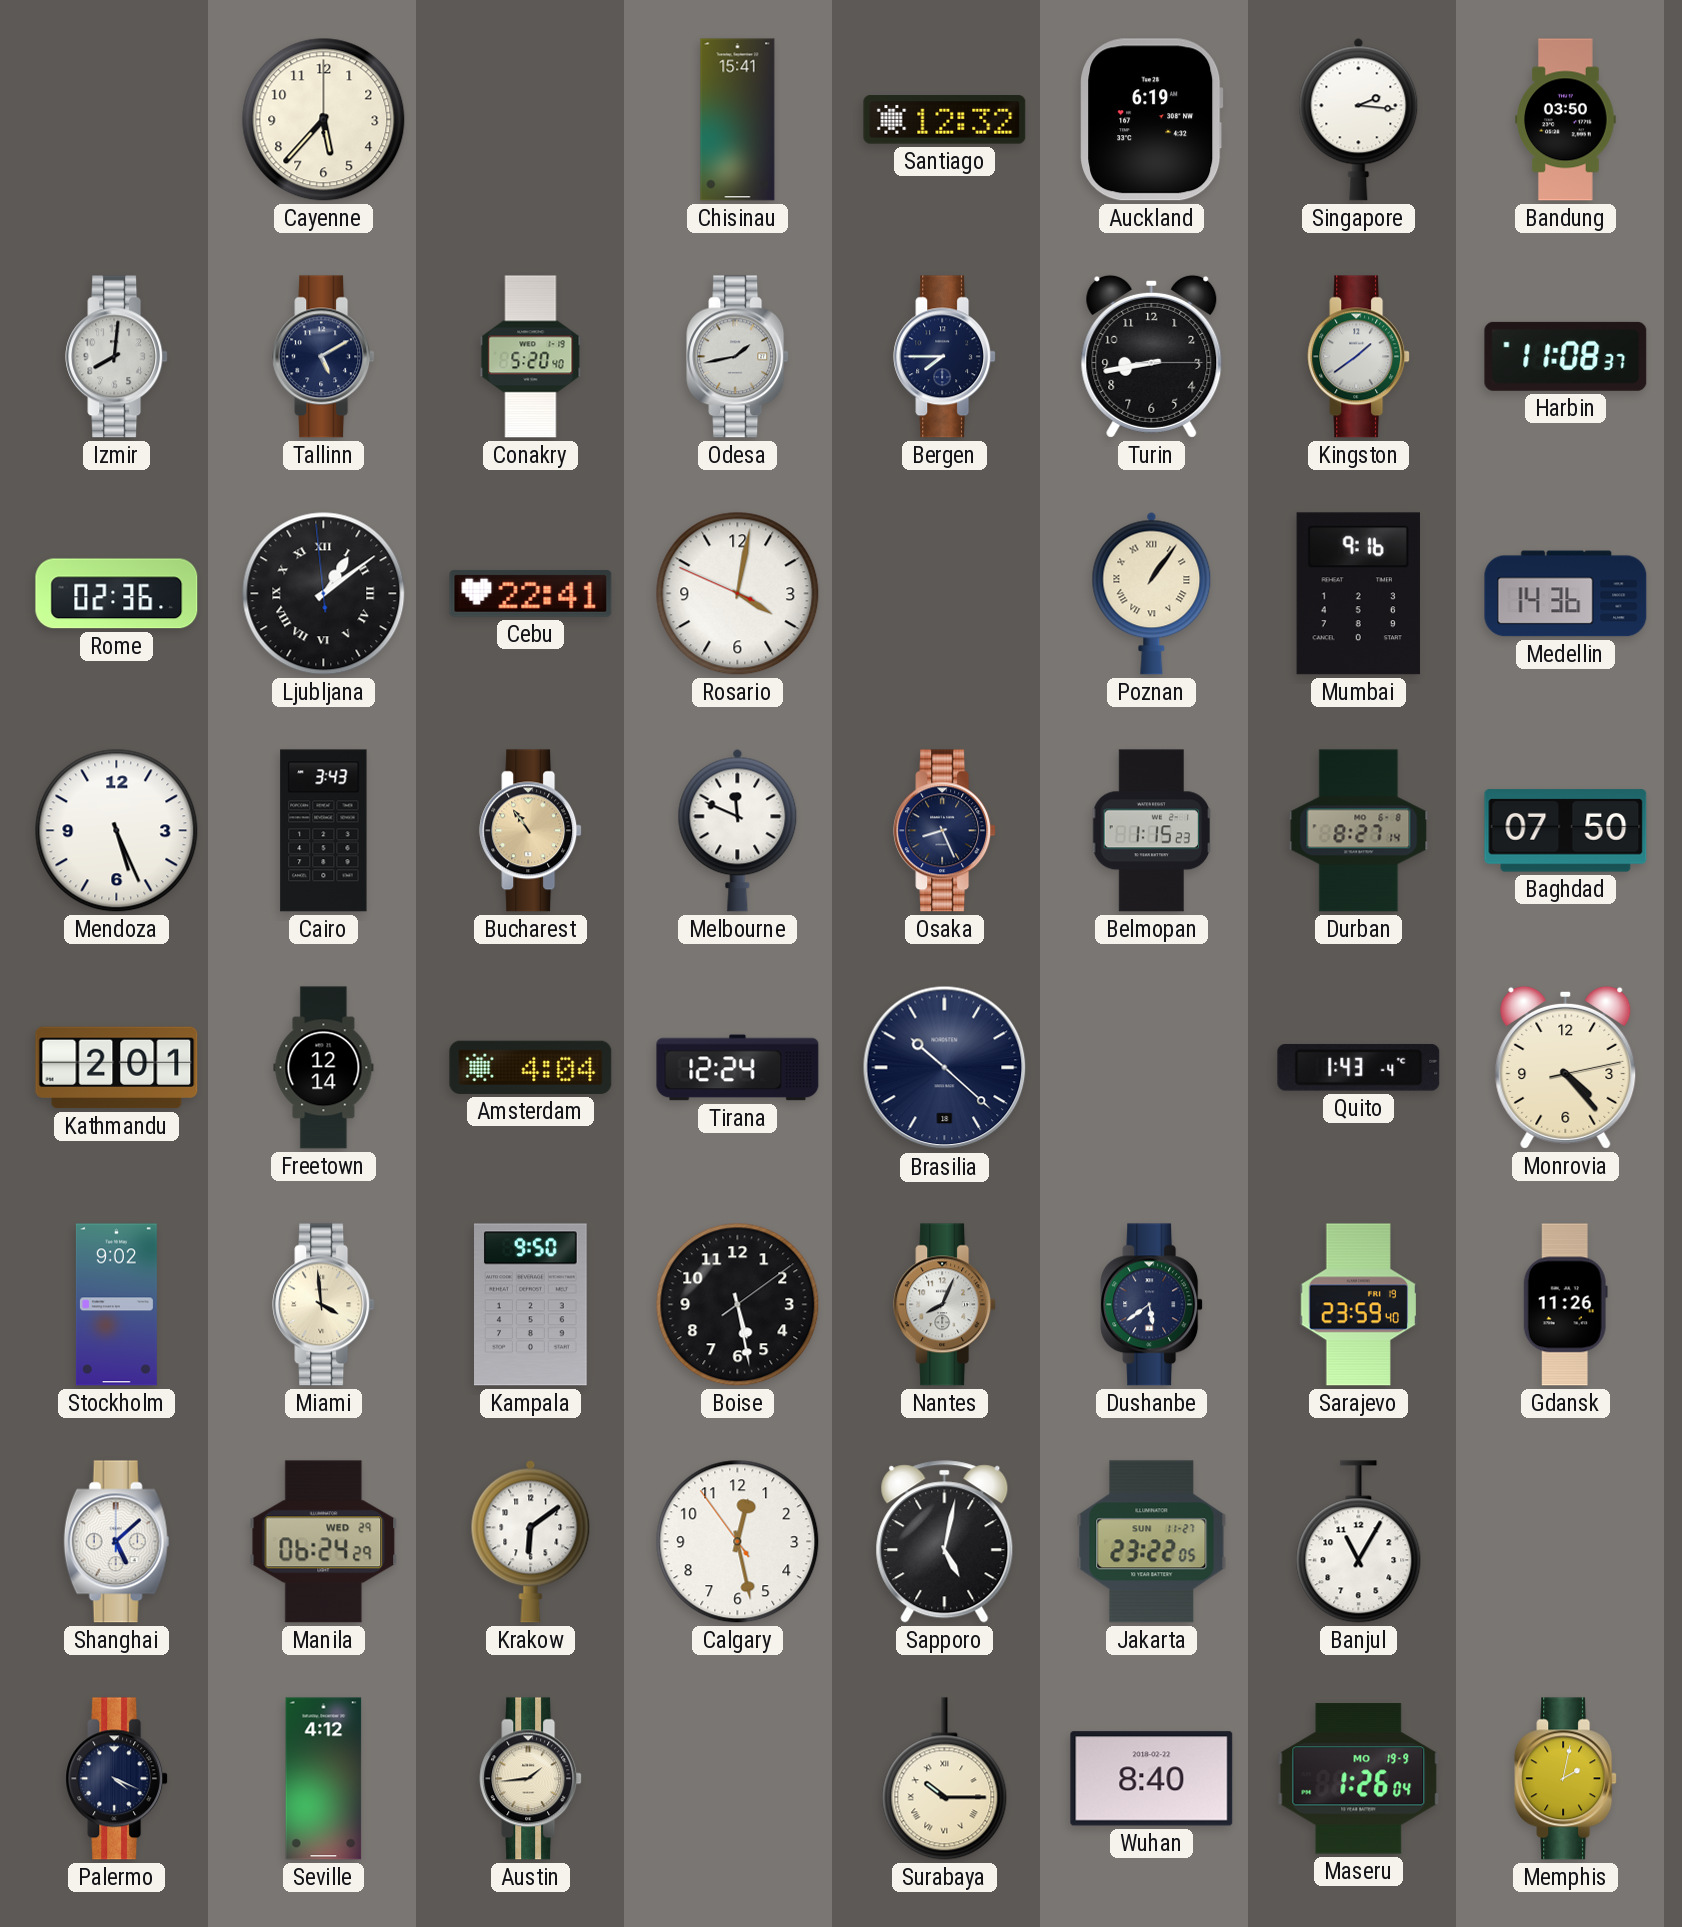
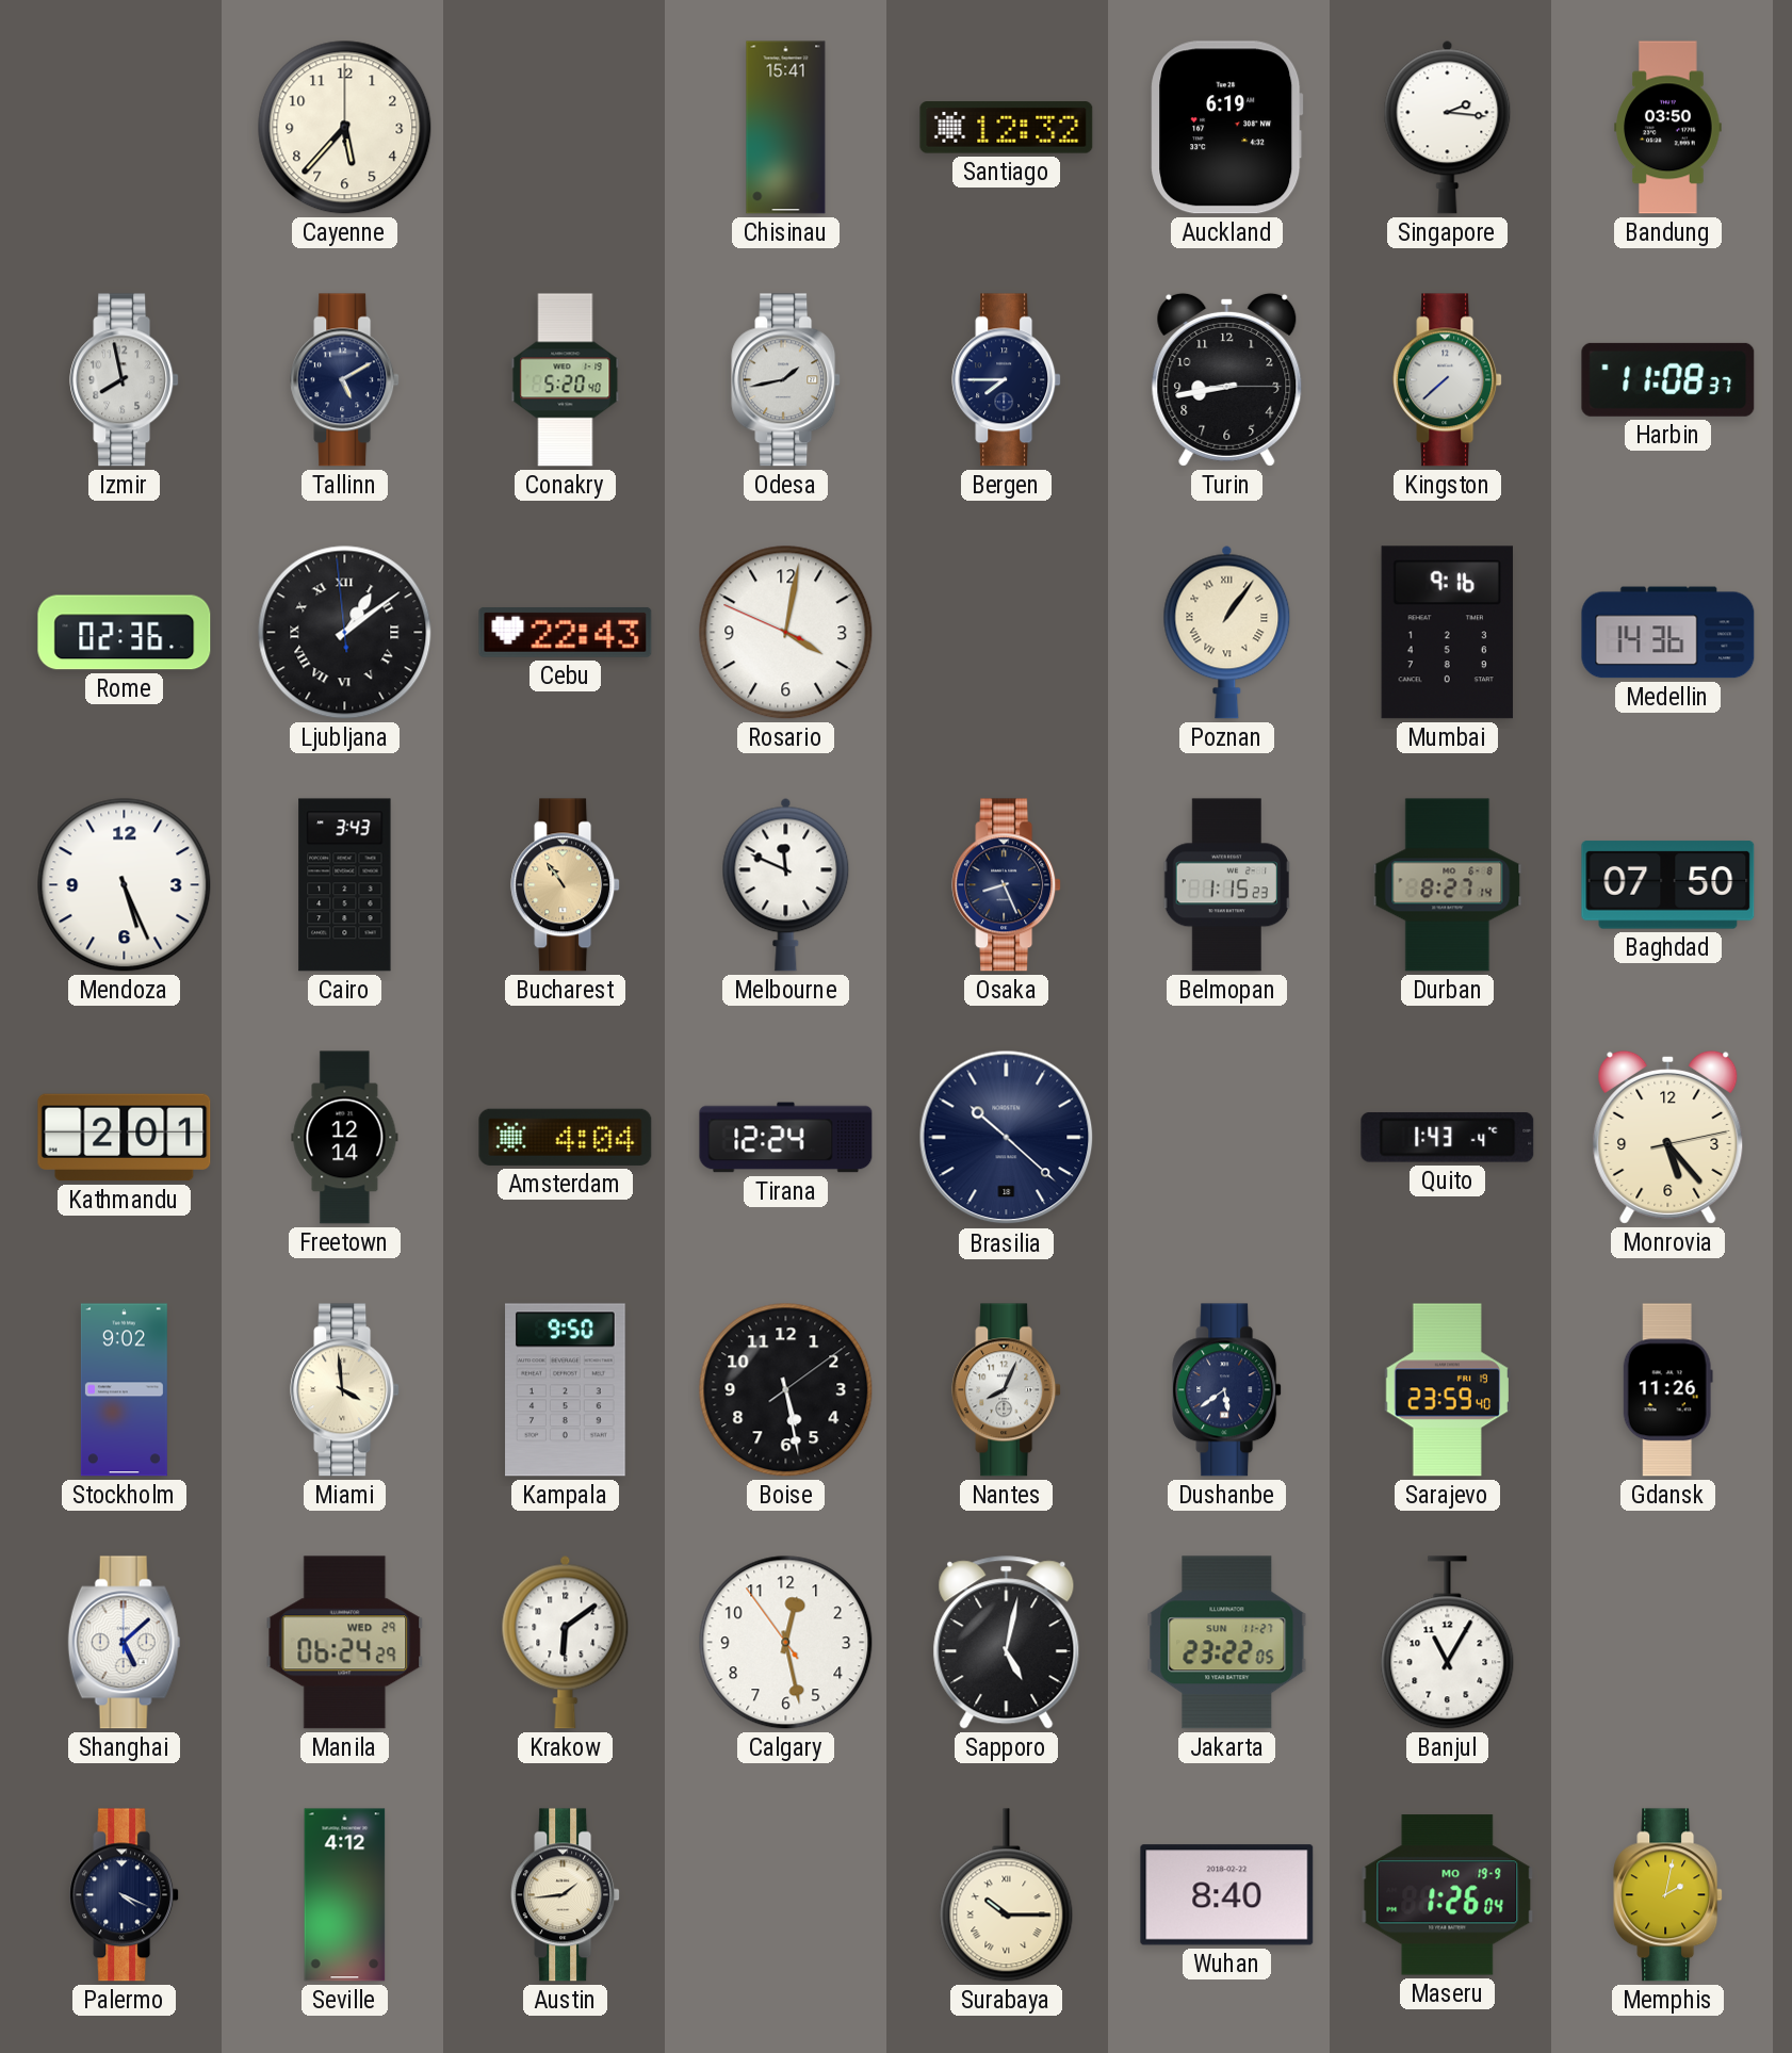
Izmir: 8:01 -> 7:58 (125, 380)
Kingston: 1:39 -> 7:38 (1448, 380)
Cebu: 22:41 -> 22:43 (566, 632)
Monrovia: 4:23 -> 5:23 (1668, 1137)
